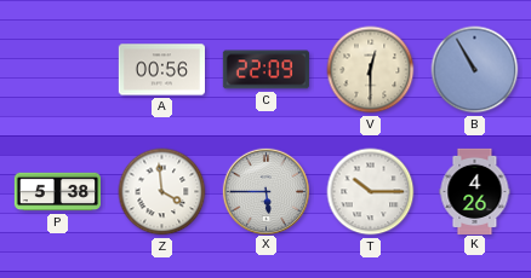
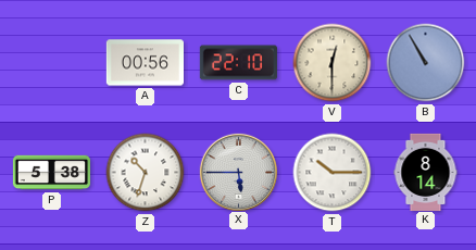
C: 22:09 -> 22:10 (238, 63)
Z: 3:59 -> 10:33 (146, 173)
K: 4:26 -> 8:14 (426, 172)
